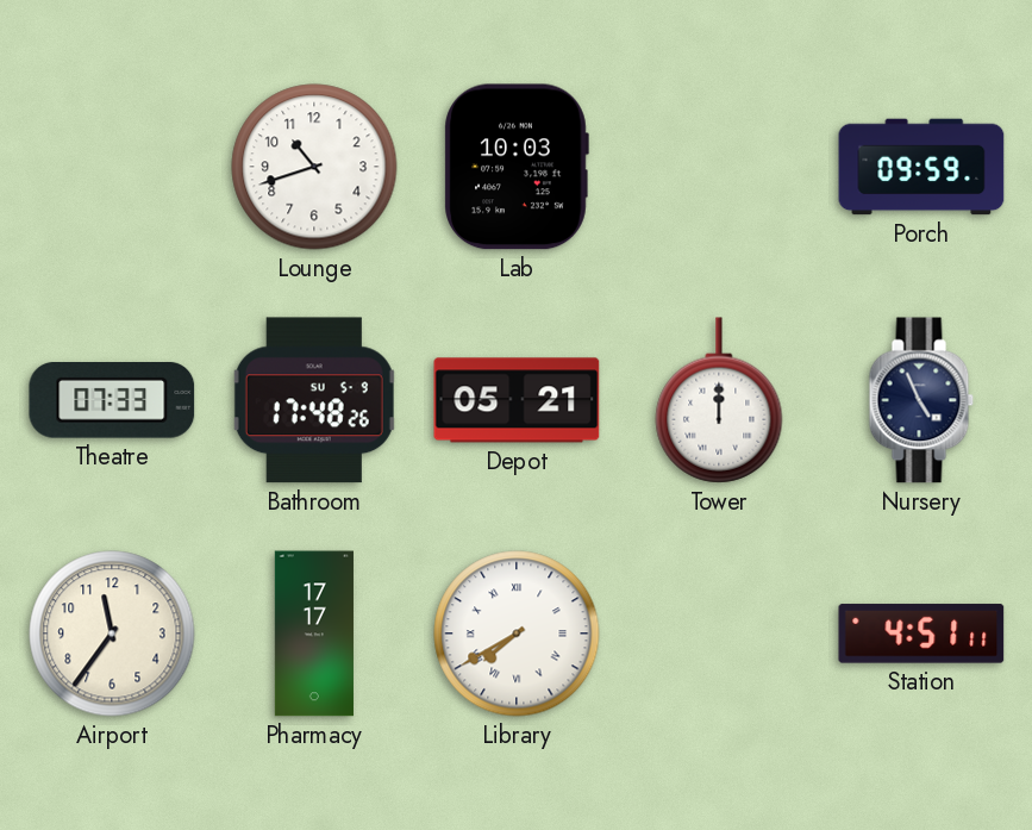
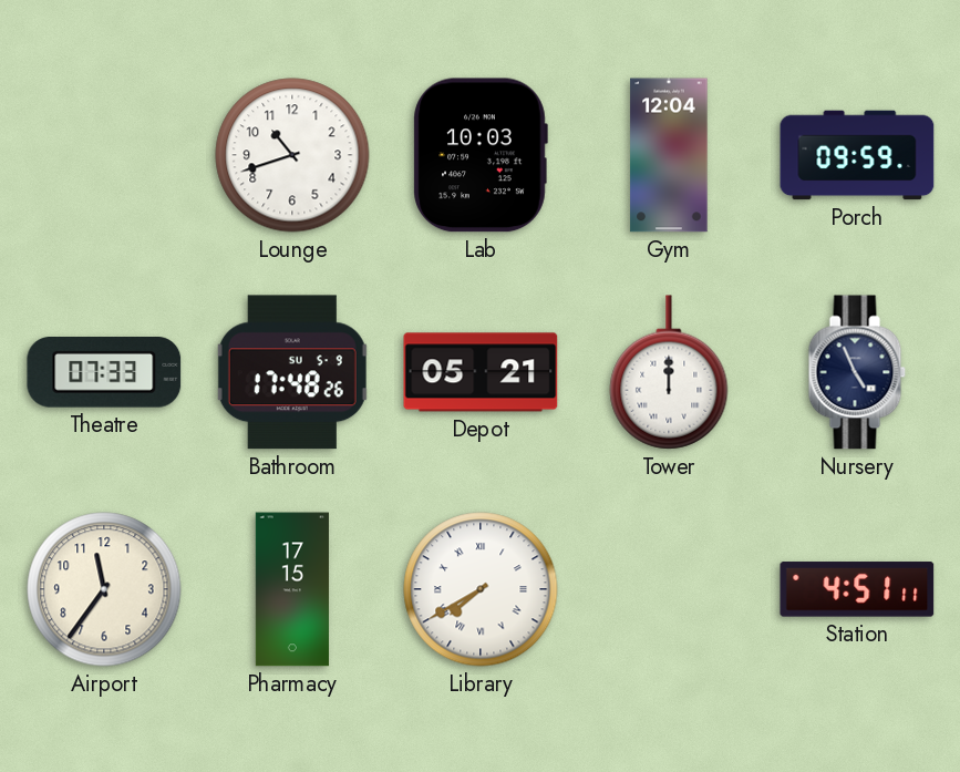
Gym: none -> 12:04 (669, 155)
Pharmacy: 17:17 -> 17:15 (292, 589)
